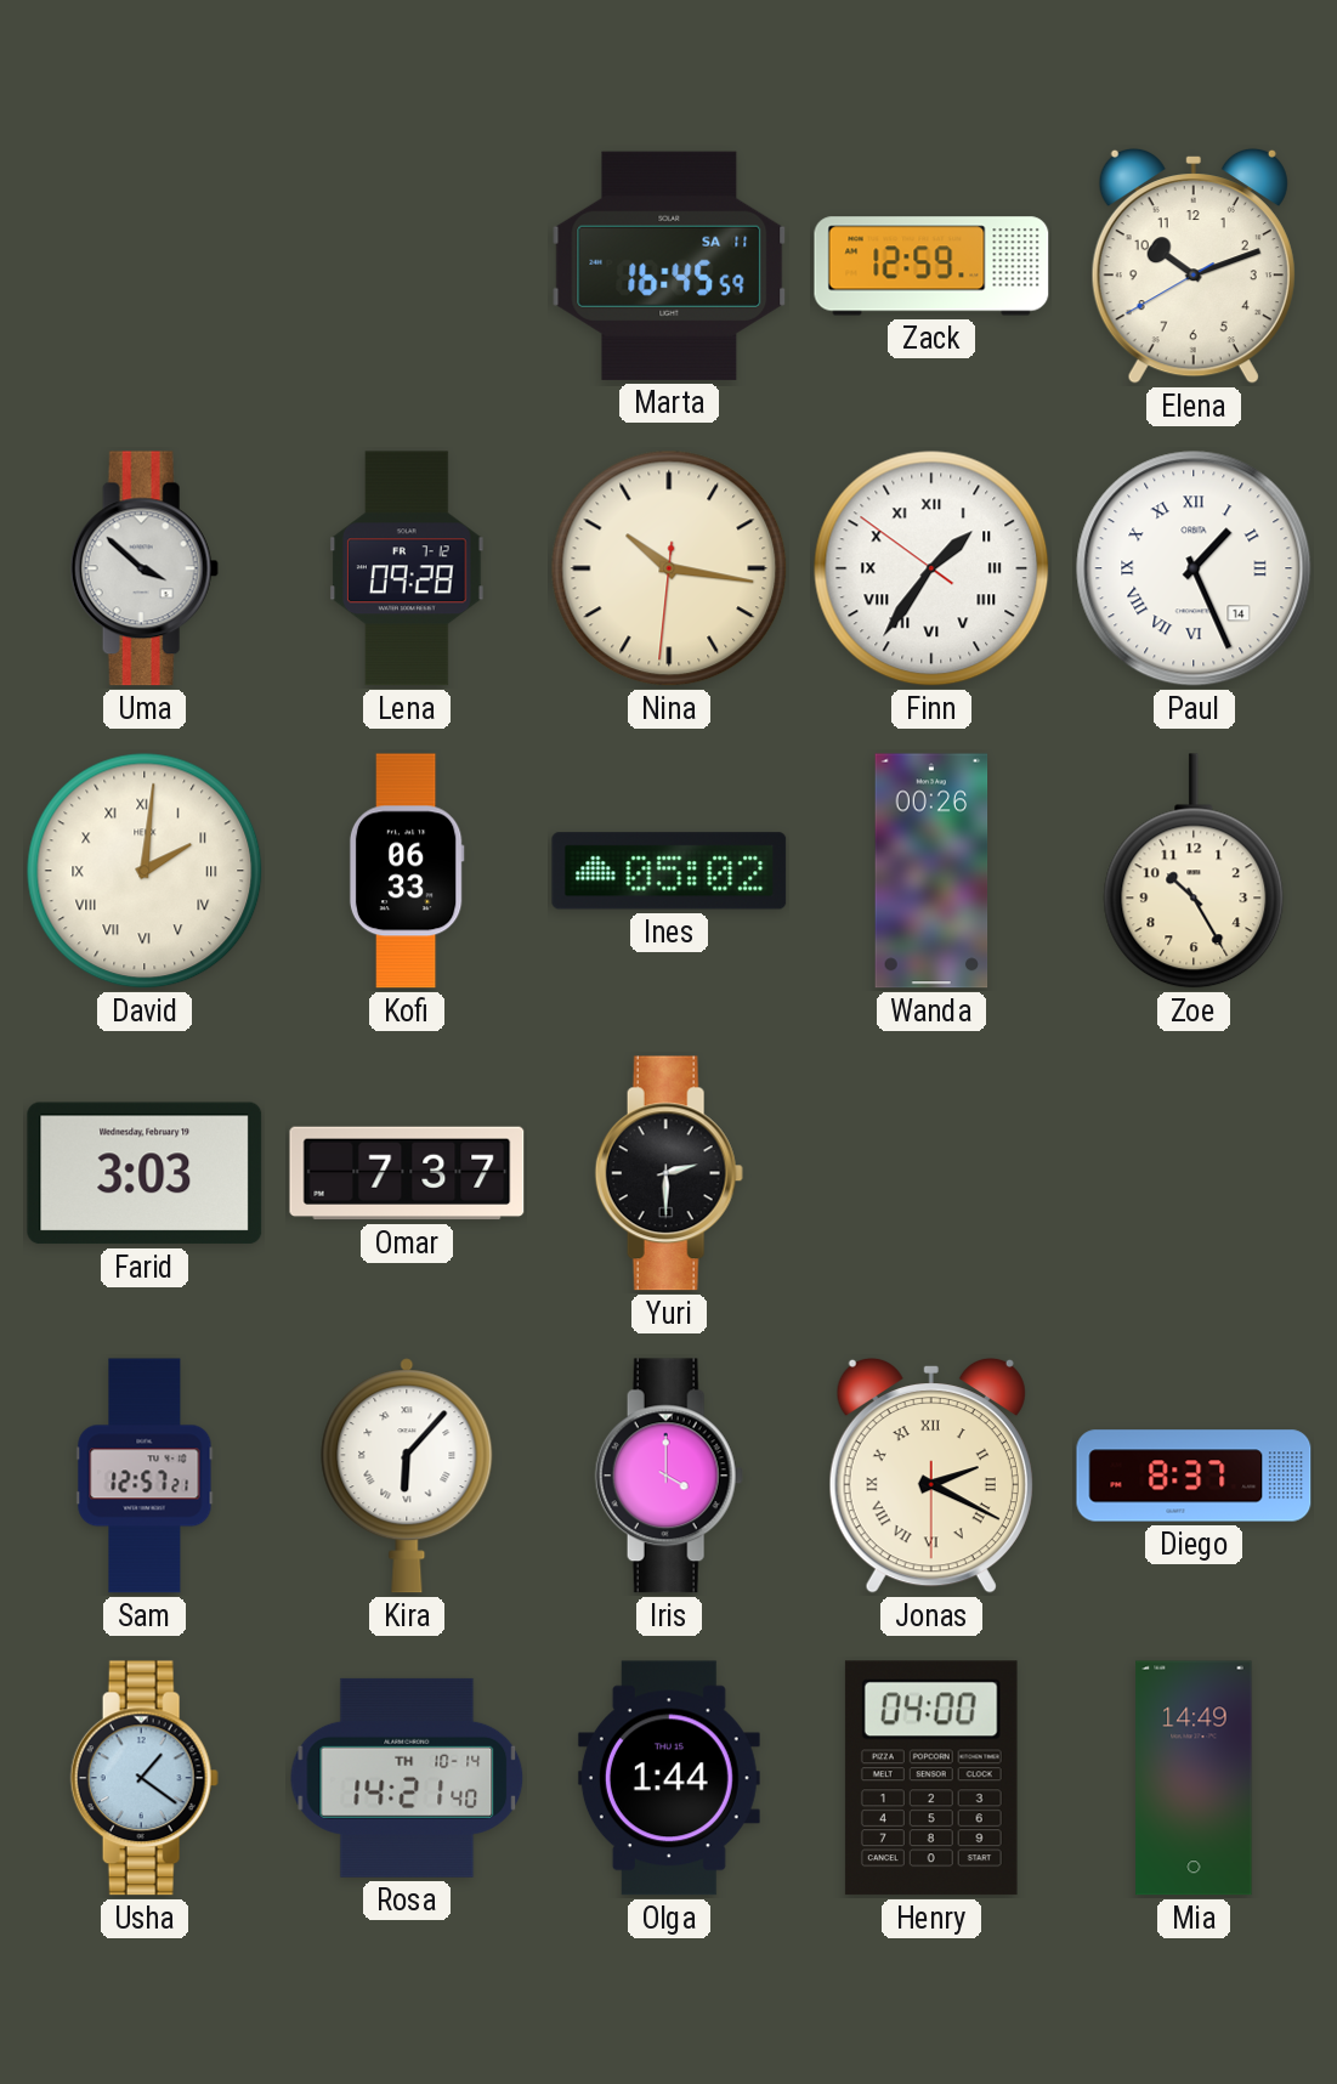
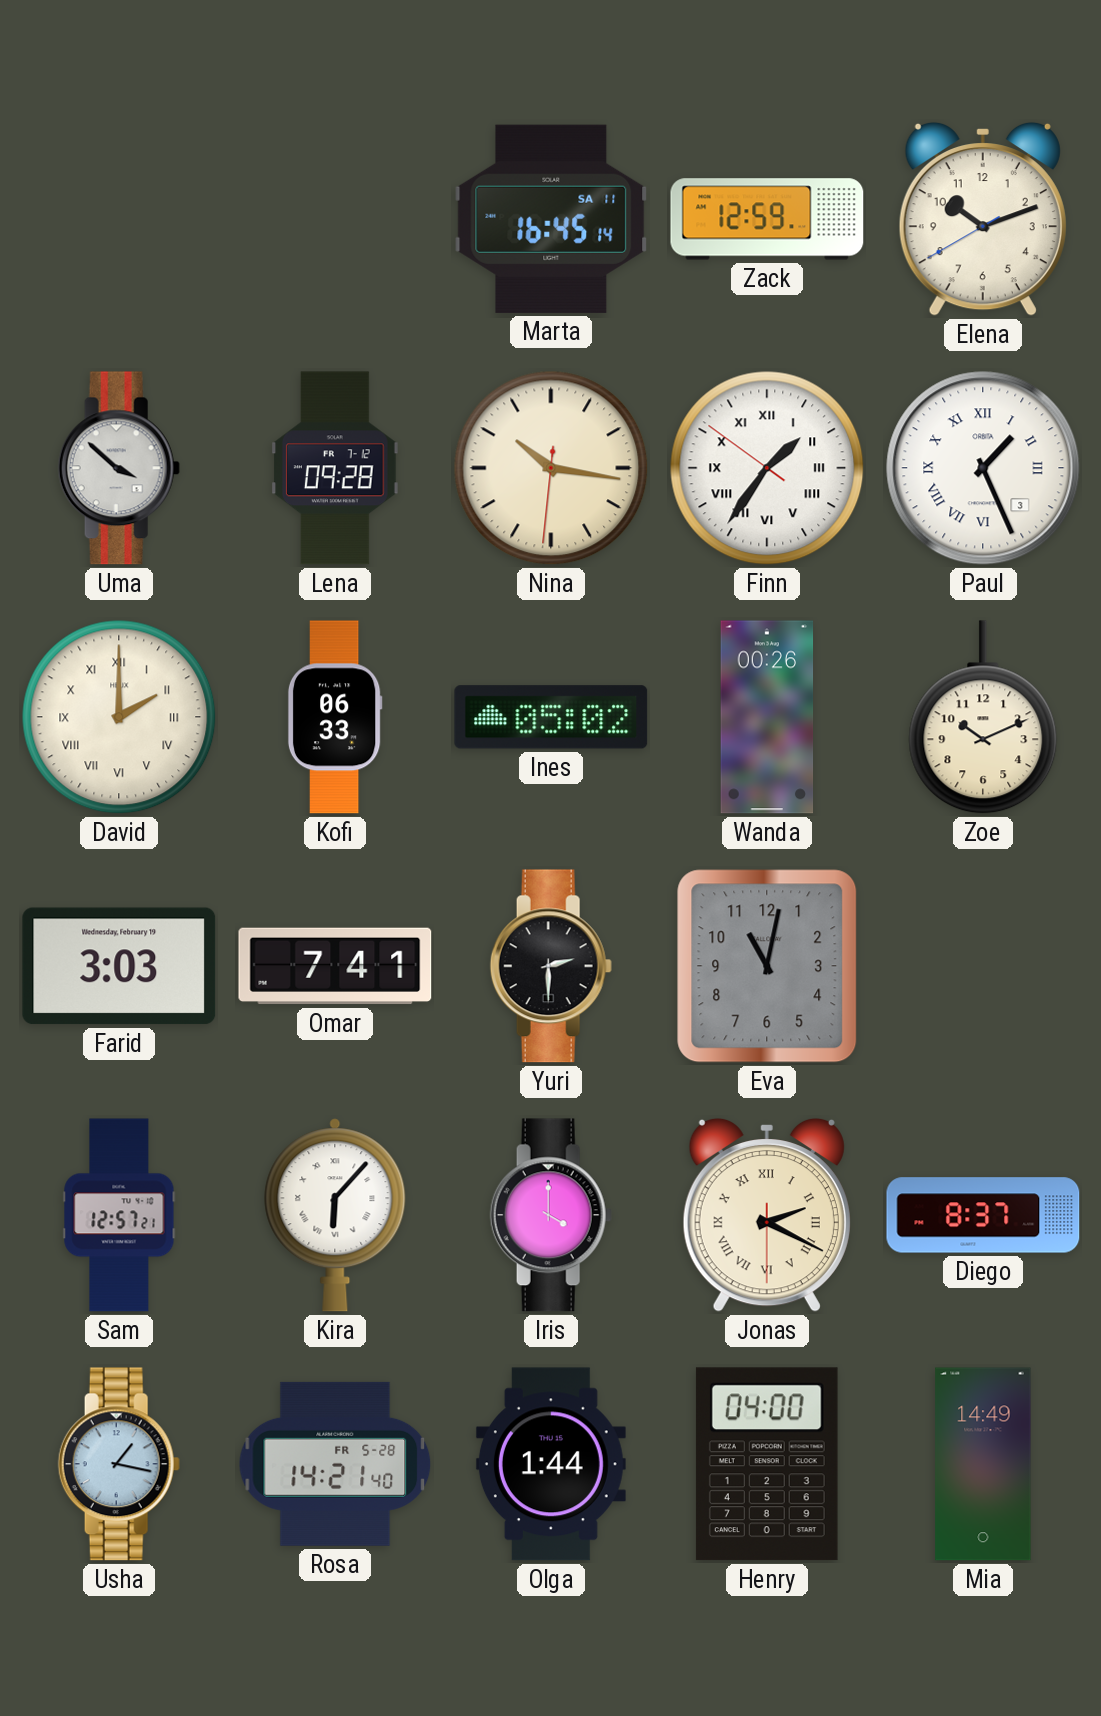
Marta: 16:45:59 -> 16:45:14 (551, 219)
Paul date: 14 -> 3 (983, 468)
David: 2:01 -> 2:00 (119, 717)
Zoe: 10:25 -> 10:11 (983, 717)
Omar: 7:37 -> 7:41 (335, 966)
Eva: none -> 11:02 (767, 966)
Usha: 1:21 -> 1:17 (119, 1464)
Rosa date: TH 10-14 -> FR 5-28 (335, 1464)
